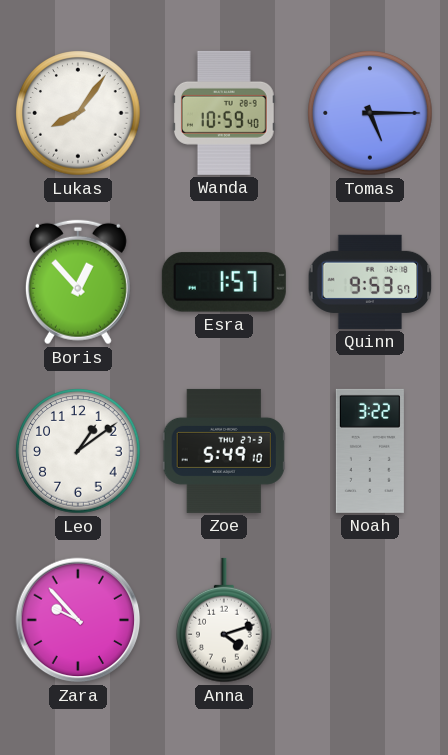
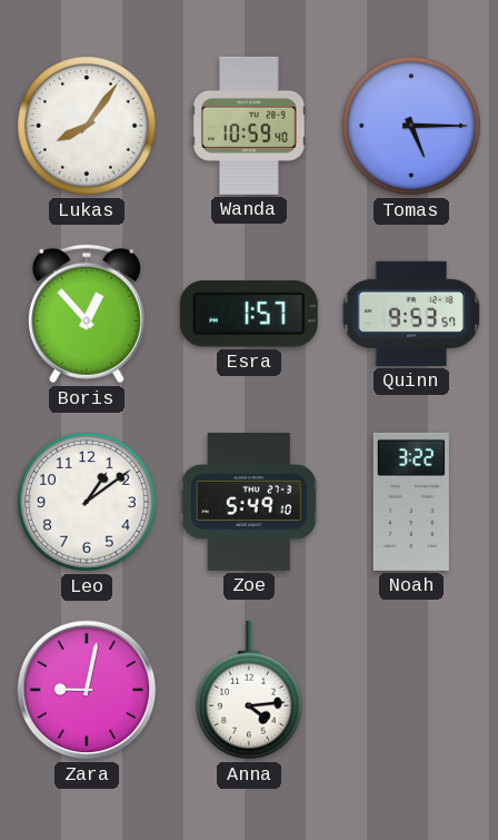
Zara: 9:53 -> 9:02 (87, 690)
Anna: 4:12 -> 4:14 (250, 690)
